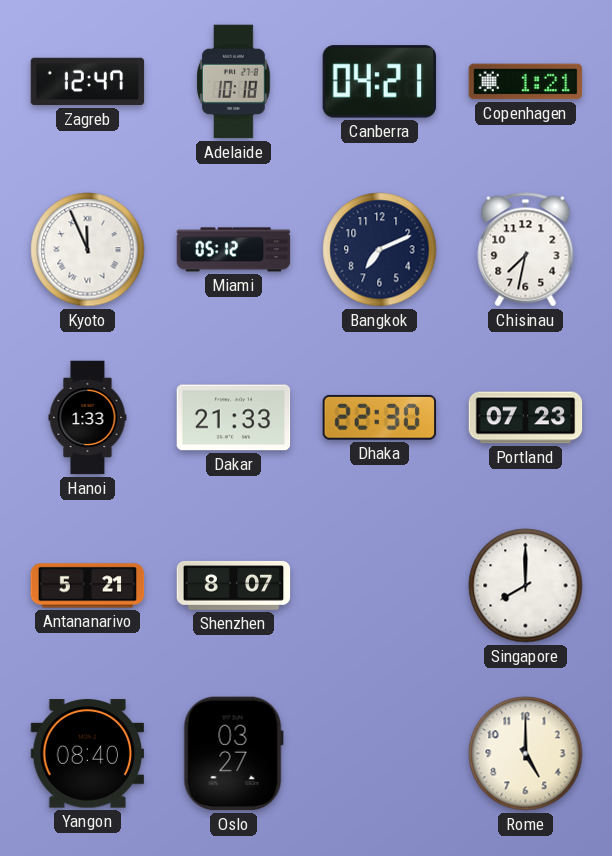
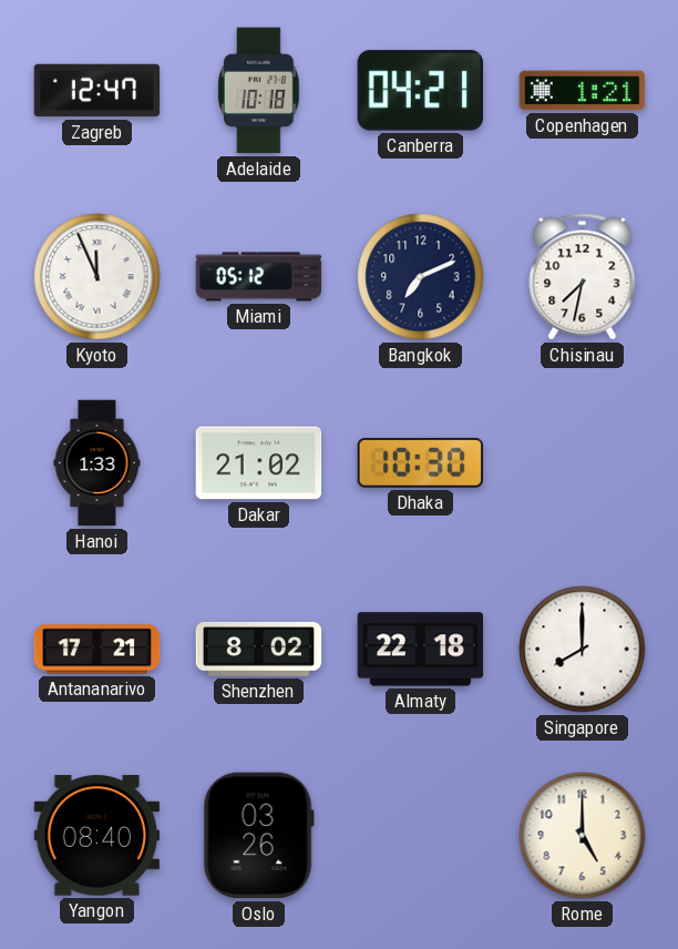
Dakar: 21:33 -> 21:02 (259, 463)
Dhaka: 22:30 -> 10:30 (420, 462)
Portland: 07:23 -> none (526, 418)
Antananarivo: 5:21 -> 17:21 (97, 650)
Shenzhen: 8:07 -> 8:02 (259, 649)
Almaty: none -> 22:18 (421, 650)
Oslo: 03:27 -> 03:26 (258, 836)
